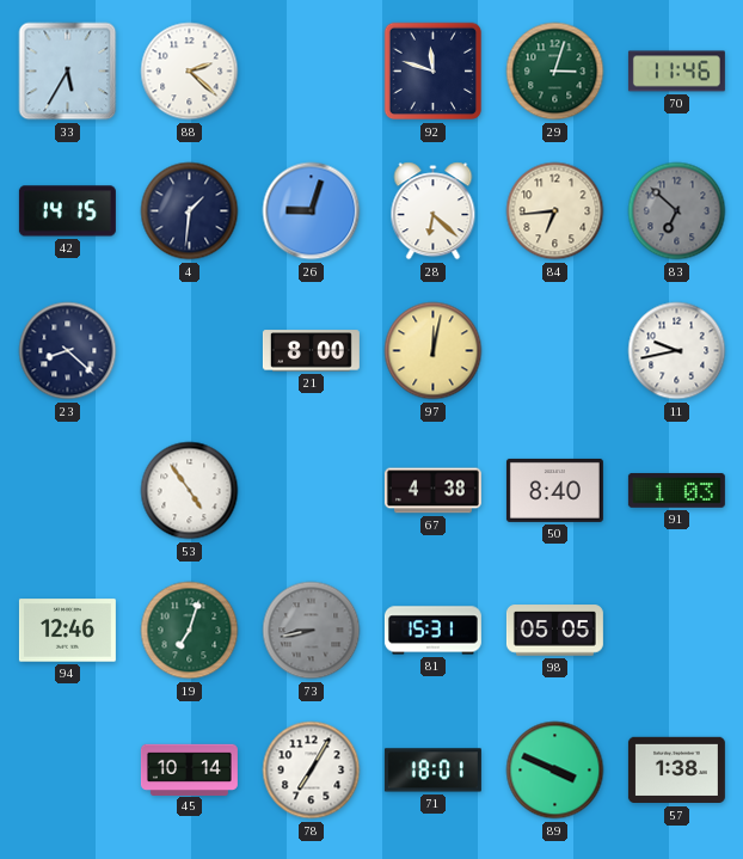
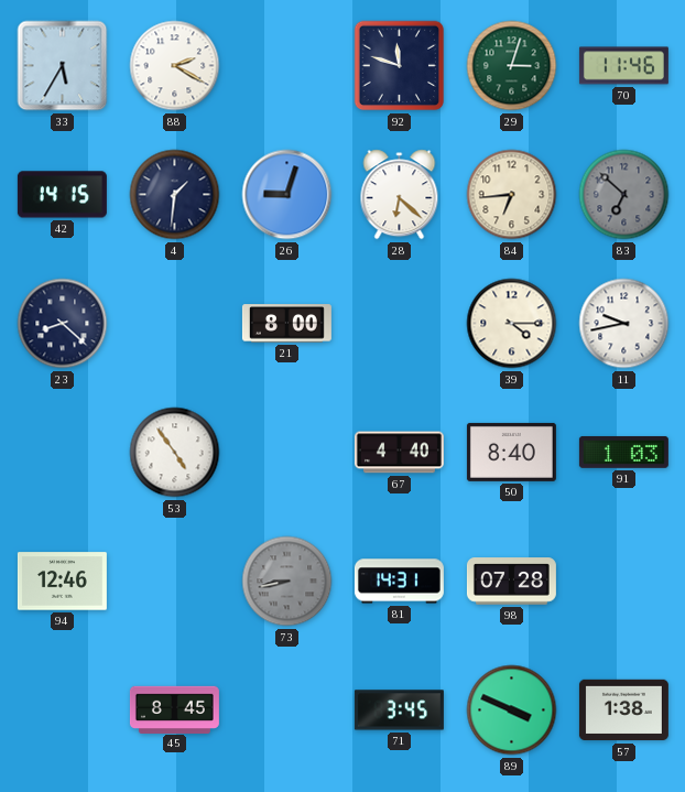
88: 2:22 -> 2:20 (175, 66)
97: 12:02 -> none (434, 351)
39: none -> 4:15 (512, 324)
67: 4:38 -> 4:40 (399, 453)
19: 7:03 -> none (190, 631)
81: 15:31 -> 14:31 (399, 582)
98: 05:05 -> 07:28 (511, 582)
45: 10:14 -> 8:45 (174, 709)
78: 7:05 -> none (312, 771)
71: 18:01 -> 3:45 (399, 710)
